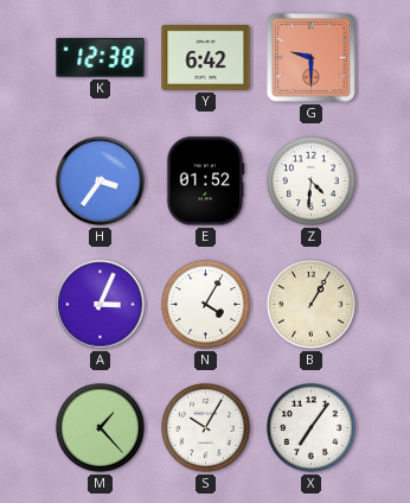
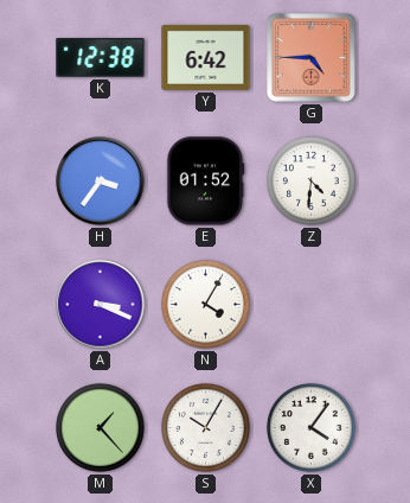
G: 9:30 -> 4:45 (312, 58)
A: 3:04 -> 3:19 (101, 305)
B: 1:05 -> none (312, 305)
X: 7:06 -> 4:06 (312, 428)
